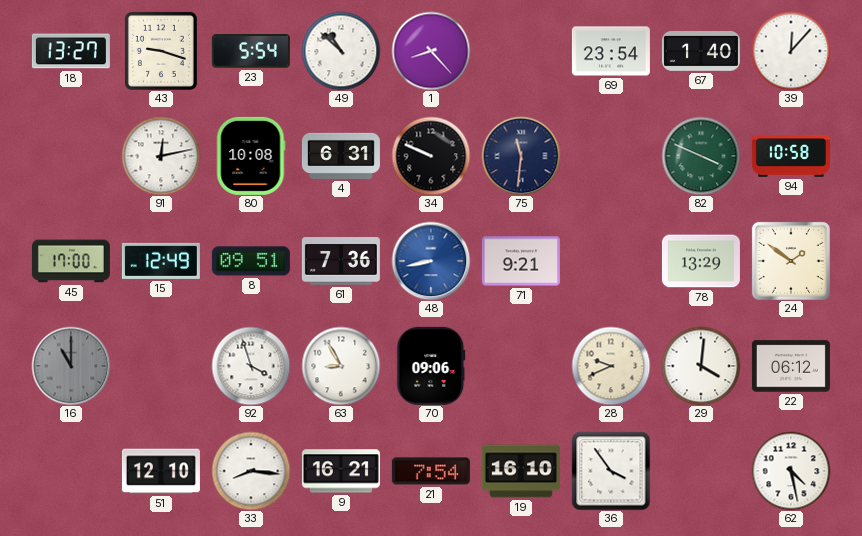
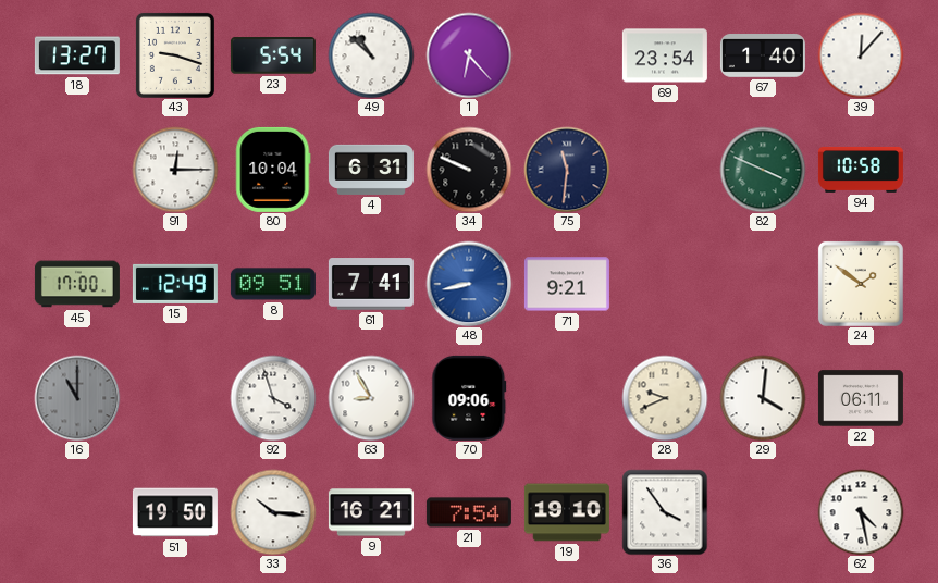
1: 8:23 -> 6:23 (469, 55)
91: 12:13 -> 12:15 (175, 170)
80: 10:08 -> 10:04 (273, 170)
61: 7:36 -> 7:41 (371, 284)
78: 13:29 -> none (701, 261)
22: 06:12 -> 06:11 (861, 398)
51: 12:10 -> 19:50 (175, 512)
33: 8:16 -> 10:16 (273, 512)
19: 16:10 -> 19:10 (567, 512)
